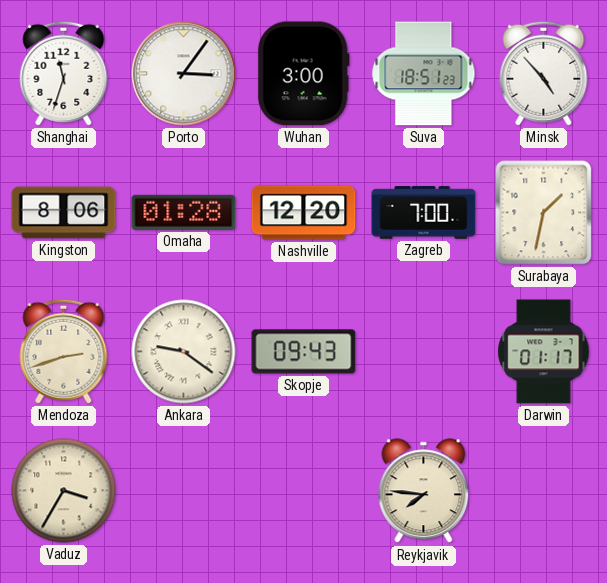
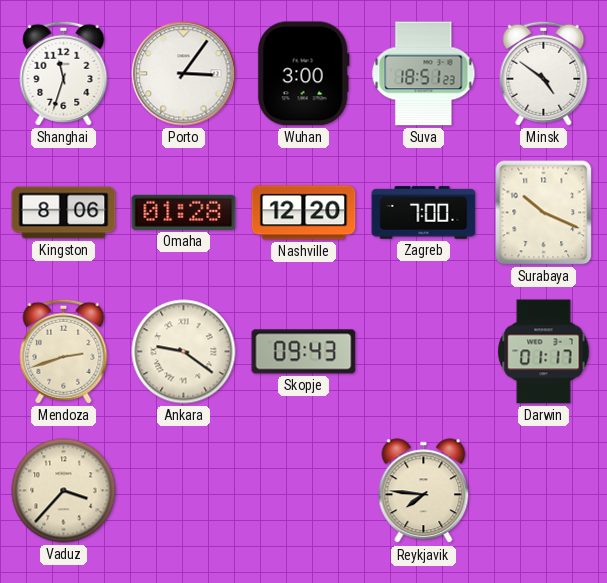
Minsk: 4:53 -> 4:51 (544, 73)
Surabaya: 1:32 -> 10:19 (544, 213)
Vaduz: 3:35 -> 3:37 (64, 491)
